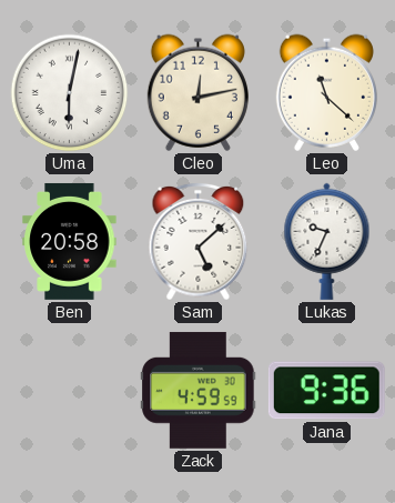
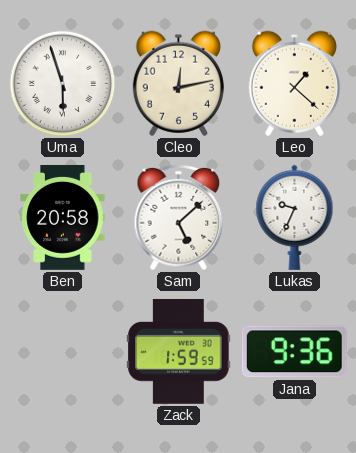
Uma: 6:02 -> 5:57 (63, 84)
Leo: 11:22 -> 1:22 (294, 83)
Zack: 4:59 -> 1:59 (179, 351)
